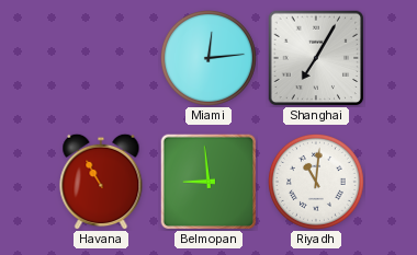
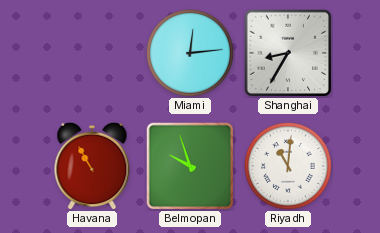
Shanghai: 7:05 -> 8:35 (288, 53)
Belmopan: 8:59 -> 9:57 (190, 166)
